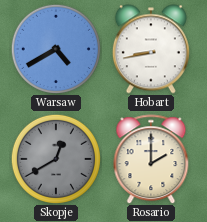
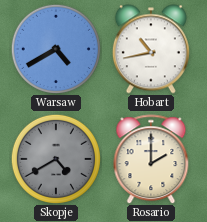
Hobart: 8:43 -> 10:43 (151, 49)
Skopje: 12:40 -> 4:40 (56, 159)
